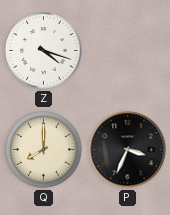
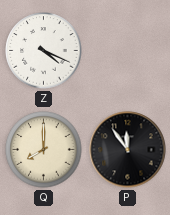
Z: 4:18 -> 4:19 (44, 51)
P: 3:34 -> 11:54 (128, 150)
